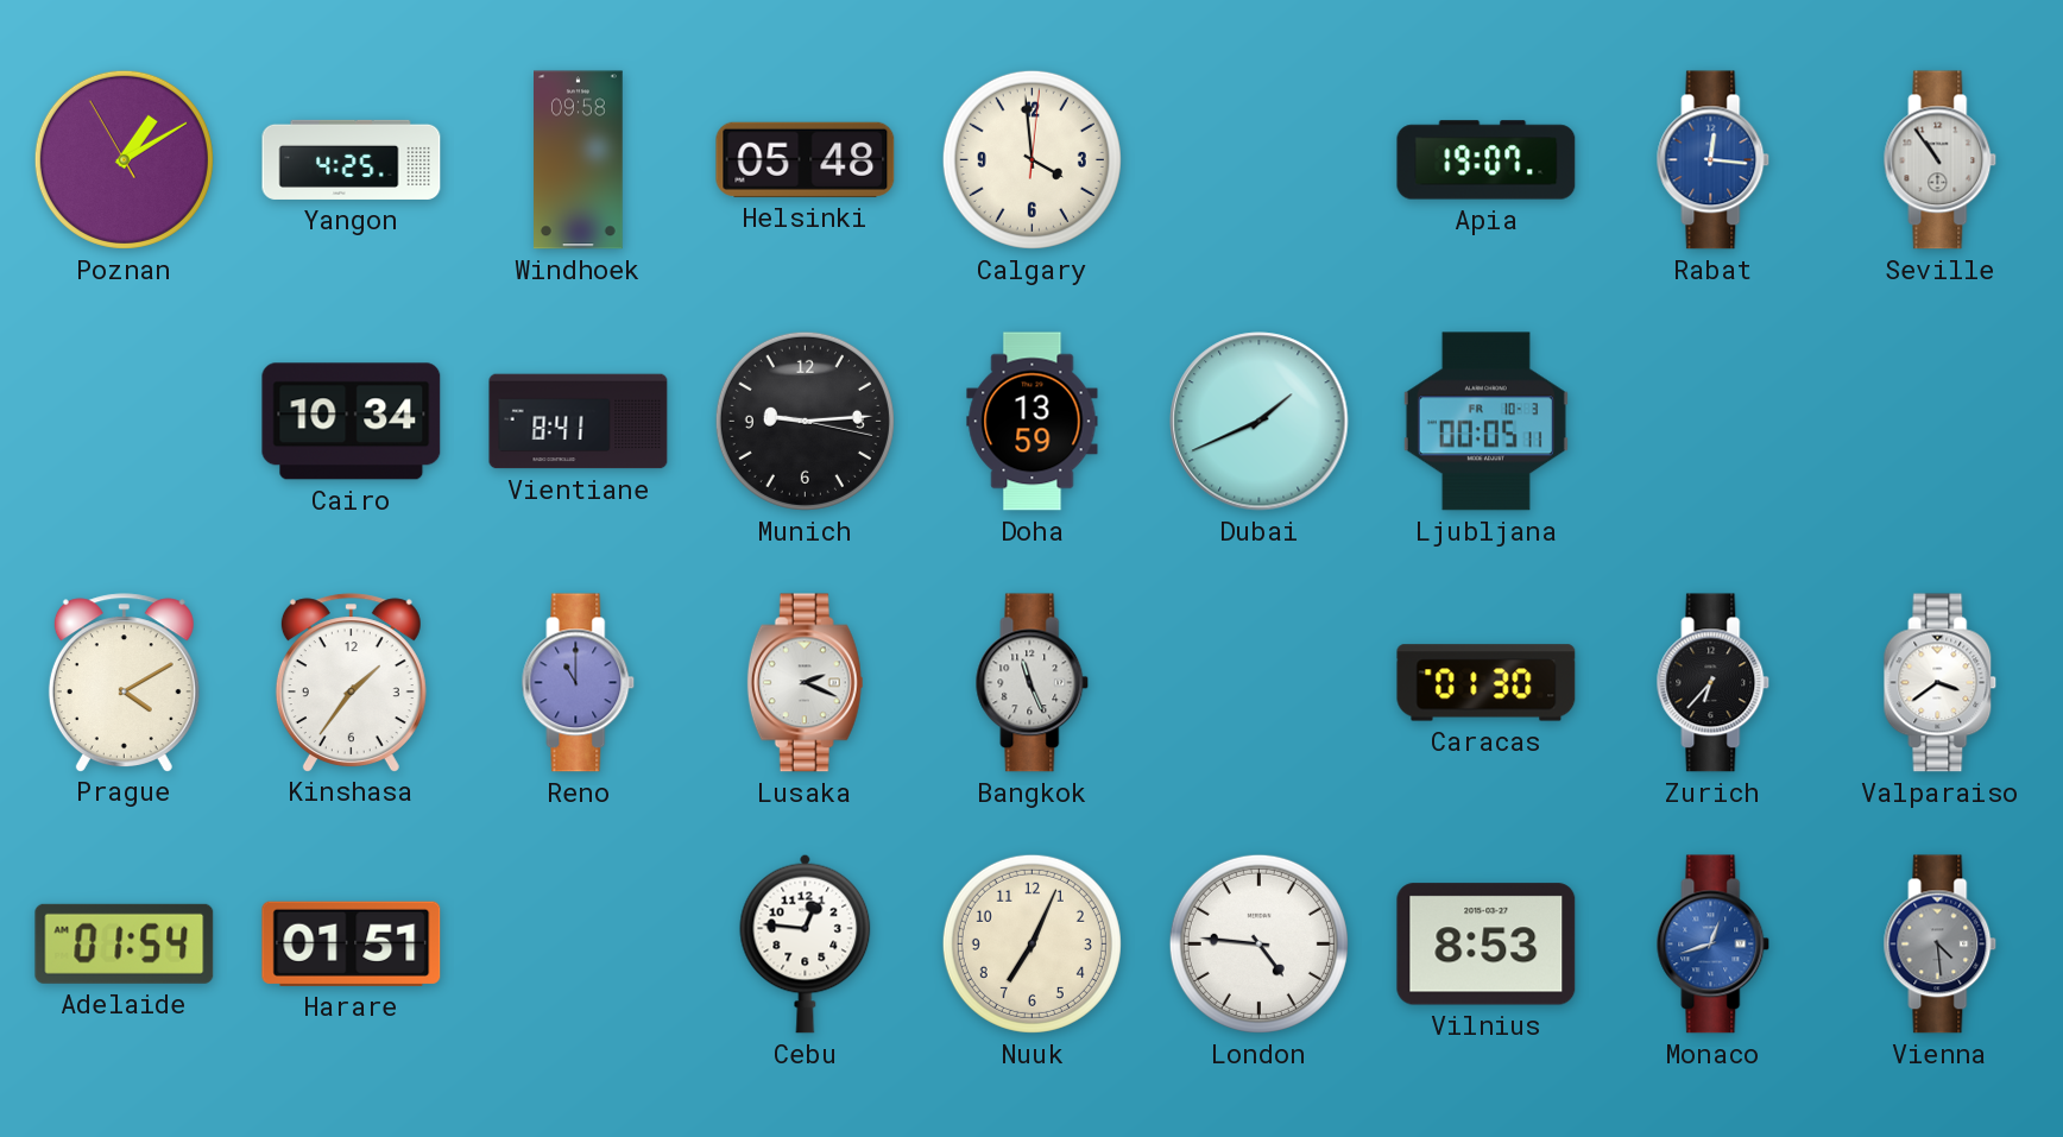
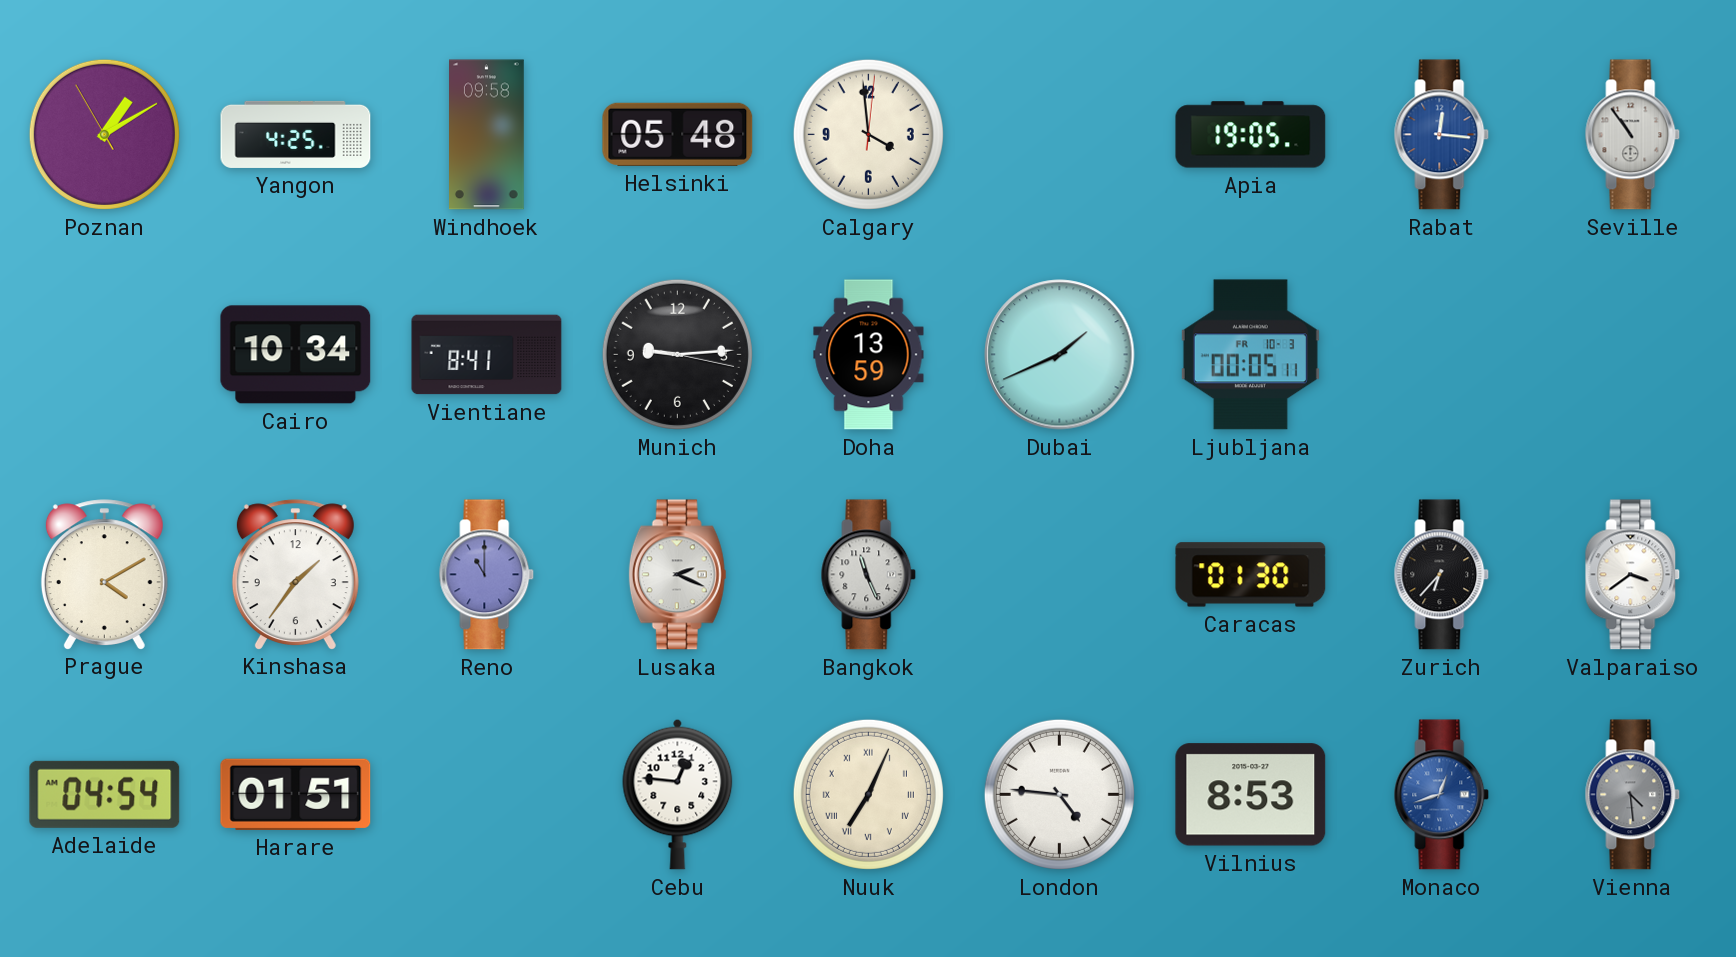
Apia: 19:07 -> 19:05 (1251, 135)
Adelaide: 01:54 -> 04:54 (105, 794)
Nuuk numerals: Arabic -> Roman (868, 794)
